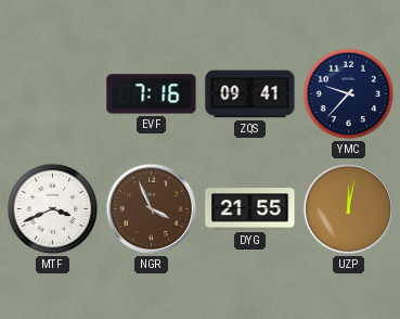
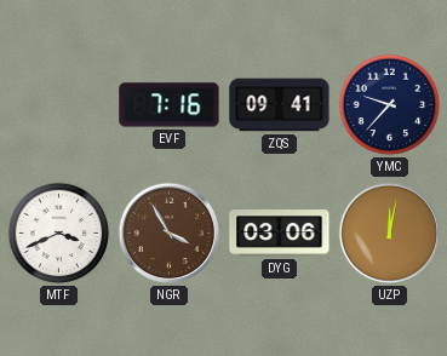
NGR: 3:56 -> 3:55 (170, 234)
DYG: 21:55 -> 03:06 (280, 234)
